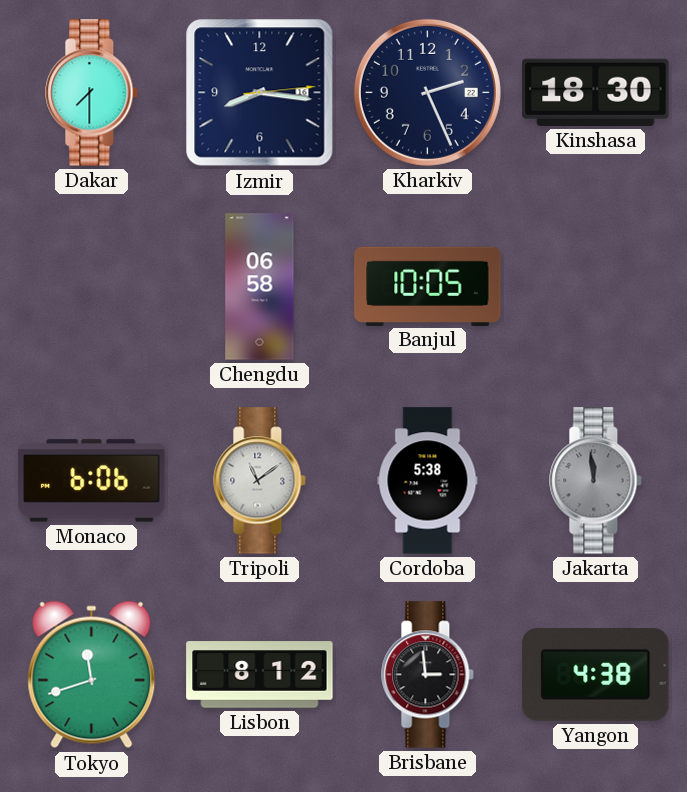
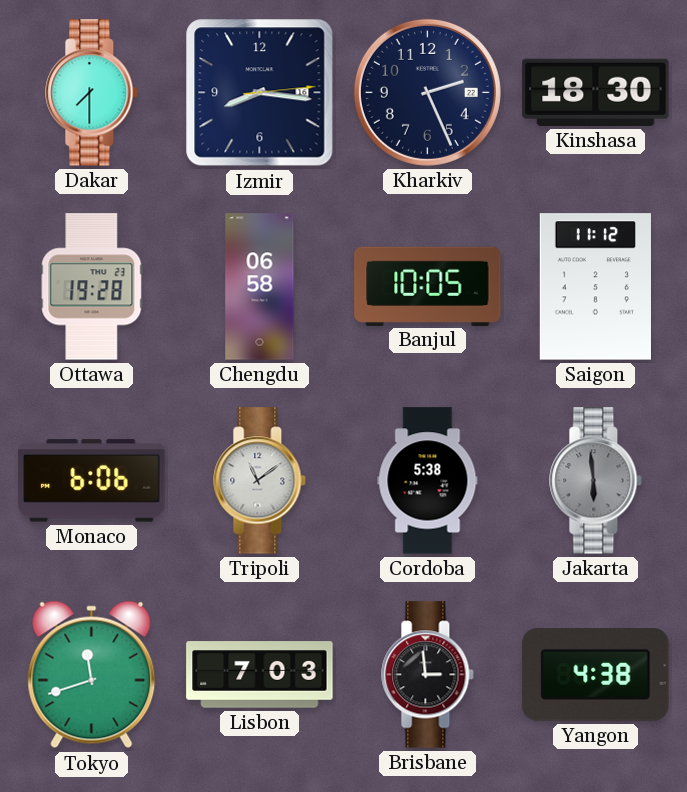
Ottawa: none -> 19:28 (92, 287)
Saigon: none -> 11:12 (595, 287)
Jakarta: 11:59 -> 5:59 (596, 481)
Lisbon: 8:12 -> 7:03 (260, 675)
